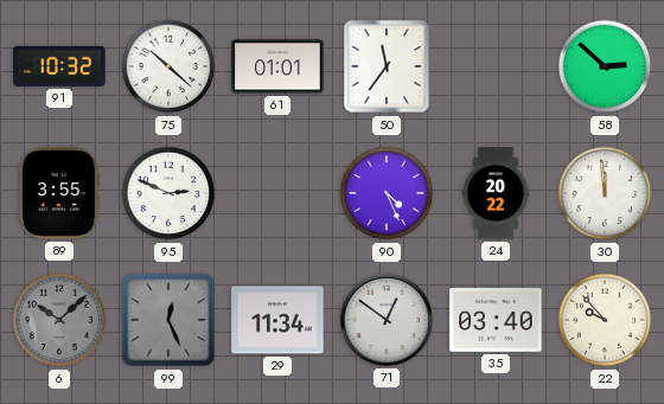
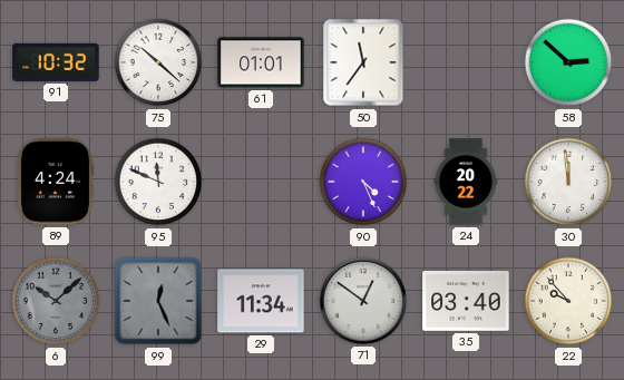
89: 3:55 -> 4:24 (56, 182)
95: 2:49 -> 11:49 (158, 182)
